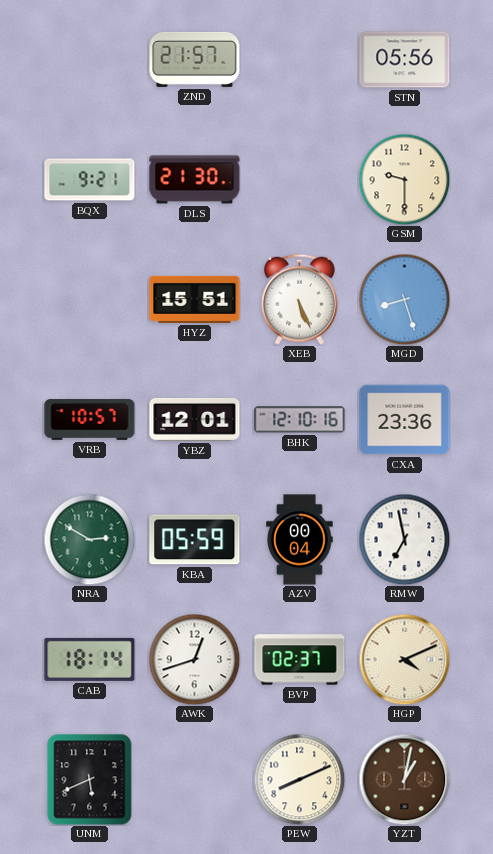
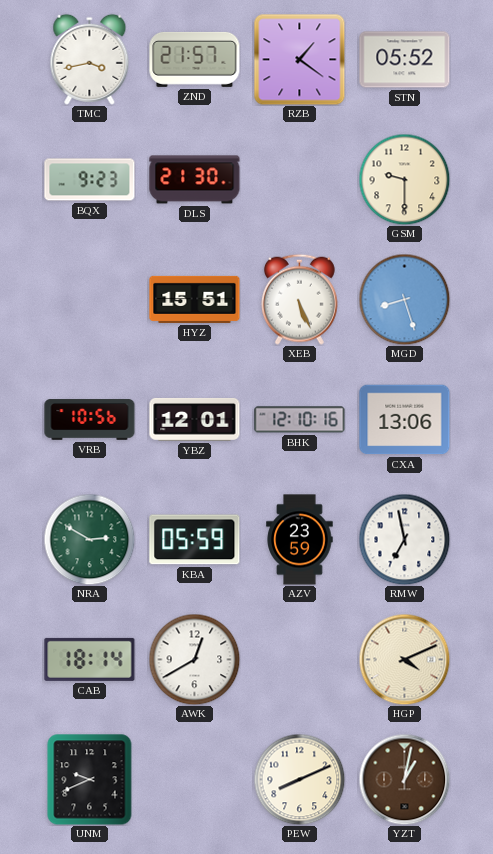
TMC: none -> 3:43 (90, 59)
RZB: none -> 1:21 (300, 60)
STN: 05:56 -> 05:52 (405, 60)
BQX: 9:21 -> 9:23 (90, 180)
VRB: 10:57 -> 10:56 (90, 420)
CXA: 23:36 -> 13:06 (405, 420)
AZV: 00:04 -> 23:59 (300, 540)
AWK: 12:42 -> 12:40 (194, 659)
BVP: 02:37 -> none (300, 660)
UNM: 5:41 -> 9:41 (90, 780)
